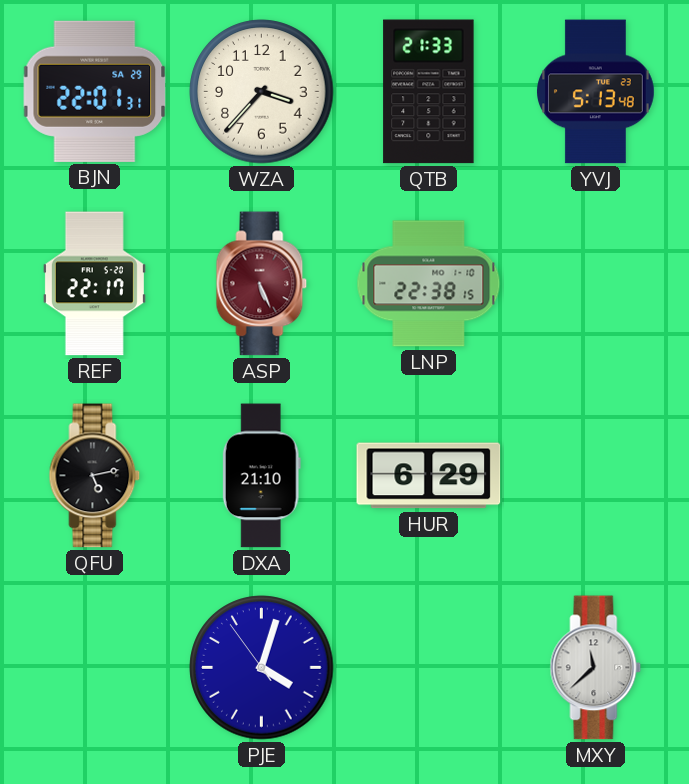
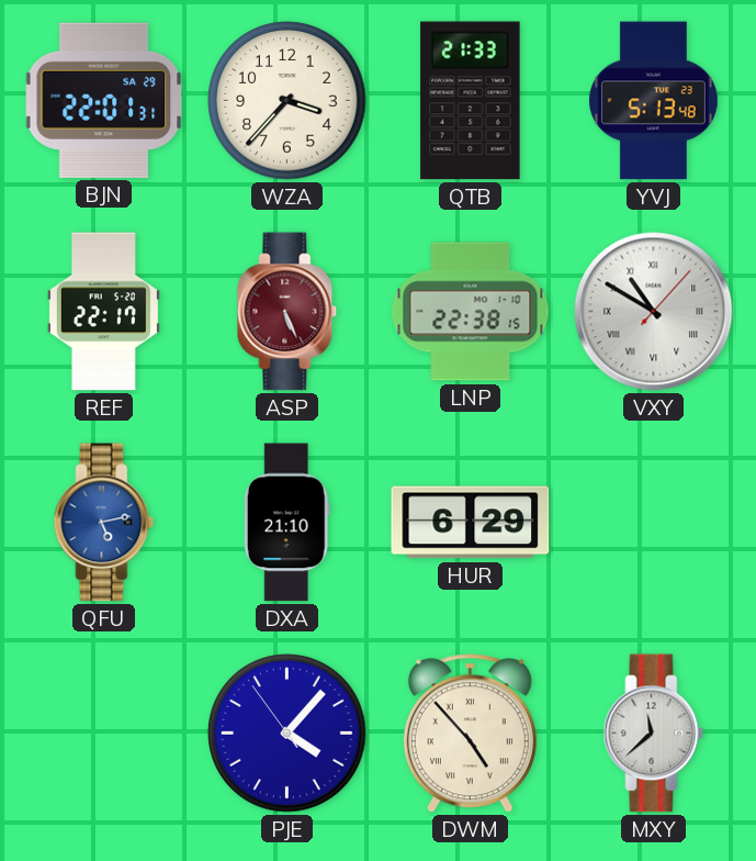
VXY: none -> 10:50 (654, 312)
QFU dial: black -> blue (104, 523)
PJE: 4:02 -> 4:06 (287, 734)
DWM: none -> 4:53 (470, 734)
